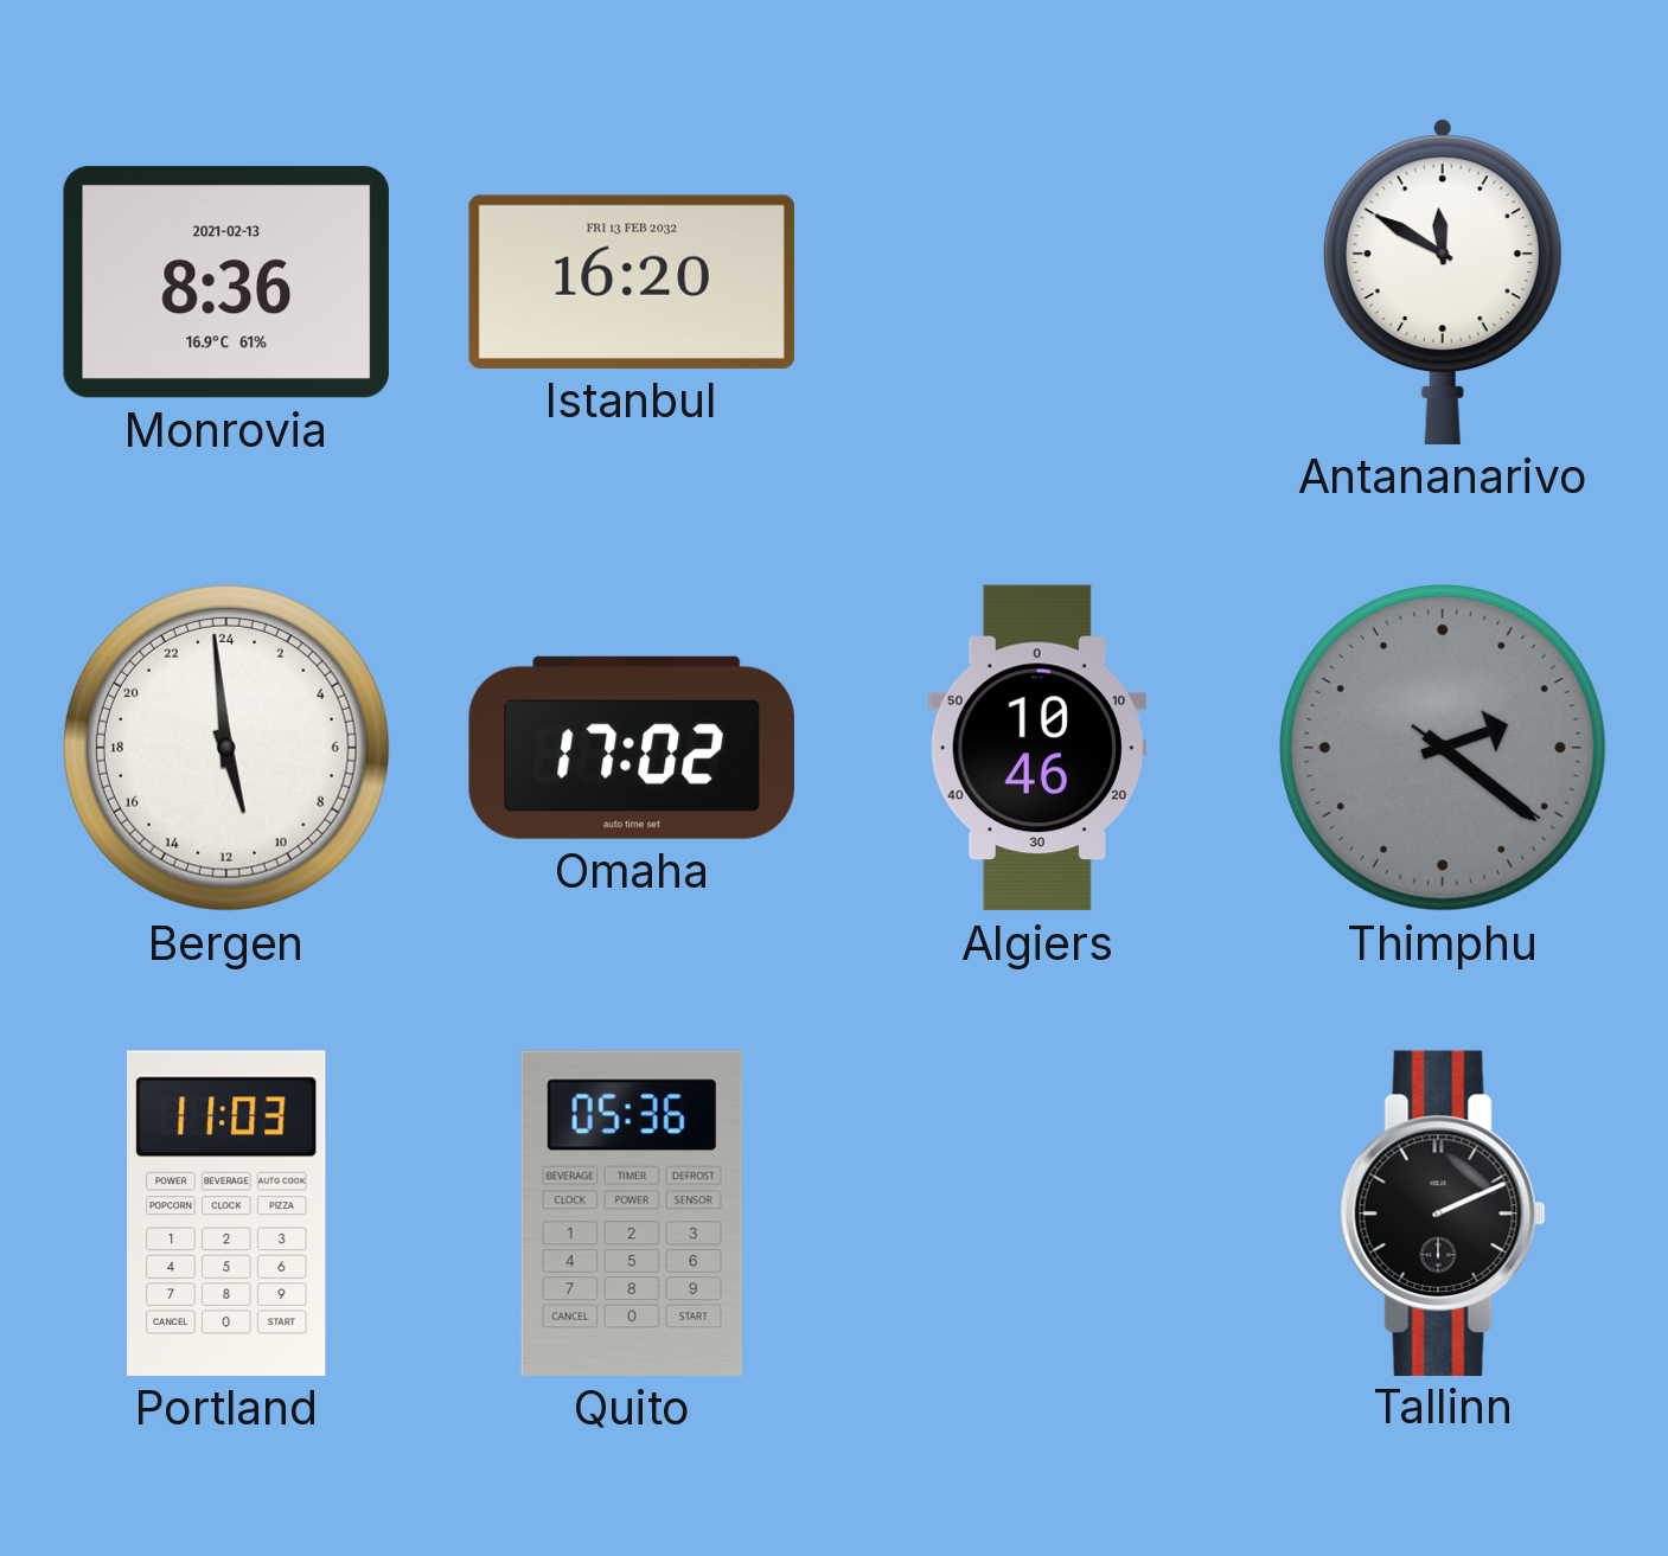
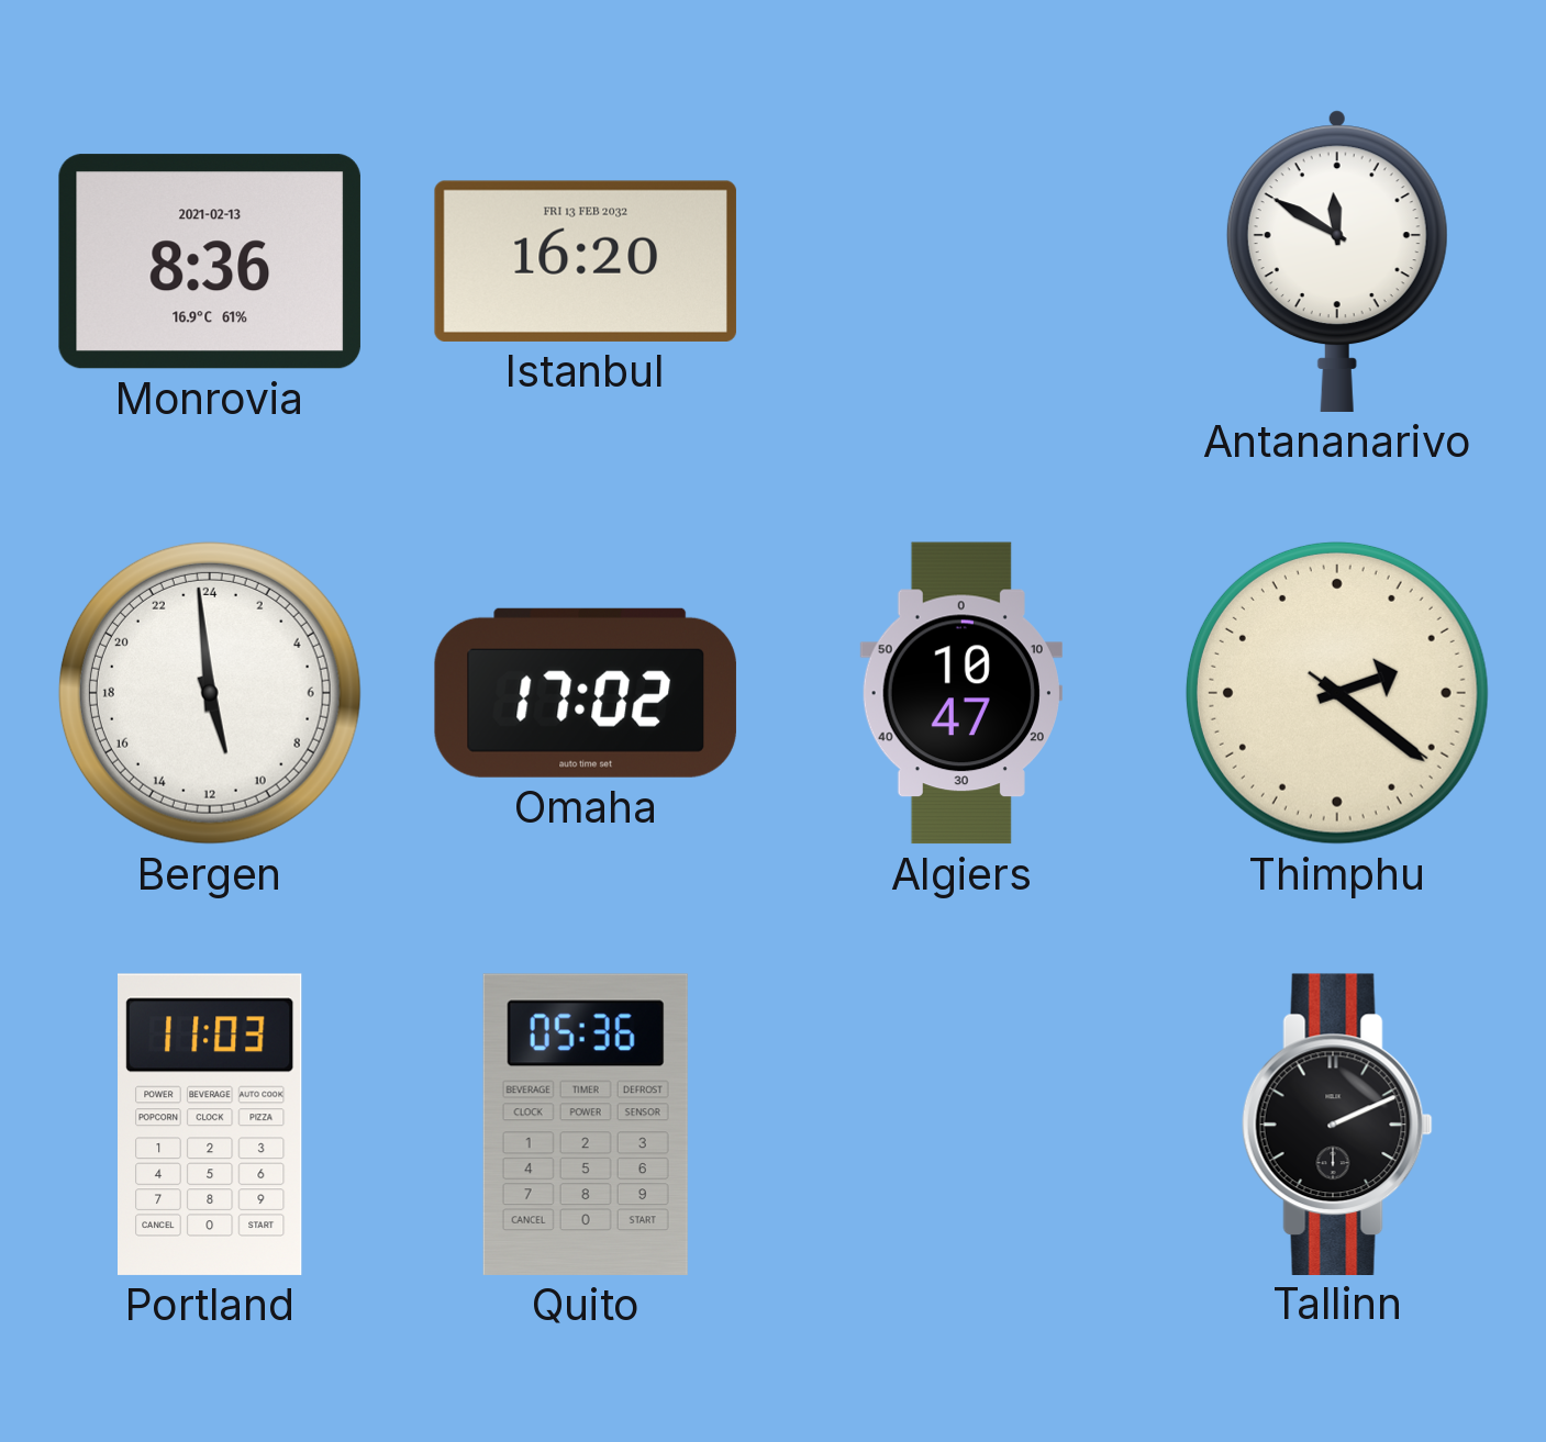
Algiers: 10:46 -> 10:47 (961, 693)
Thimphu dial: grey -> cream (1337, 693)
